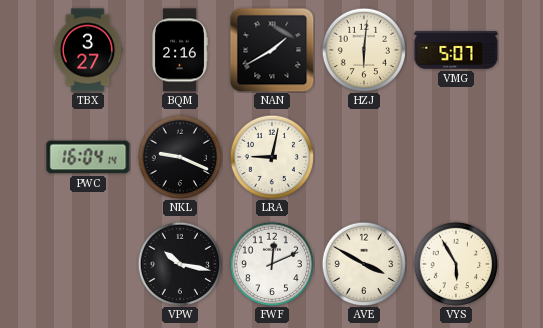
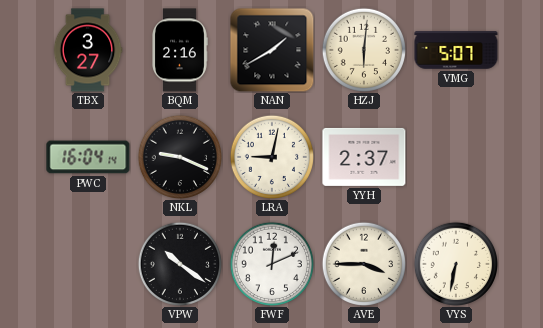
YYH: none -> 2:37 (364, 157)
VPW: 10:17 -> 10:21 (179, 263)
AVE: 3:50 -> 3:45 (363, 263)
VYS: 5:55 -> 6:32 (455, 263)
